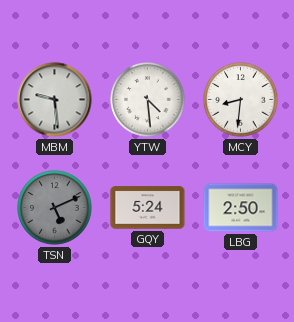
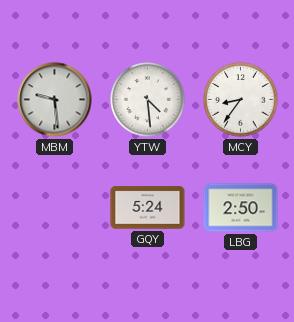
MCY: 8:31 -> 8:36 (241, 100)
TSN: 5:11 -> none (55, 208)
